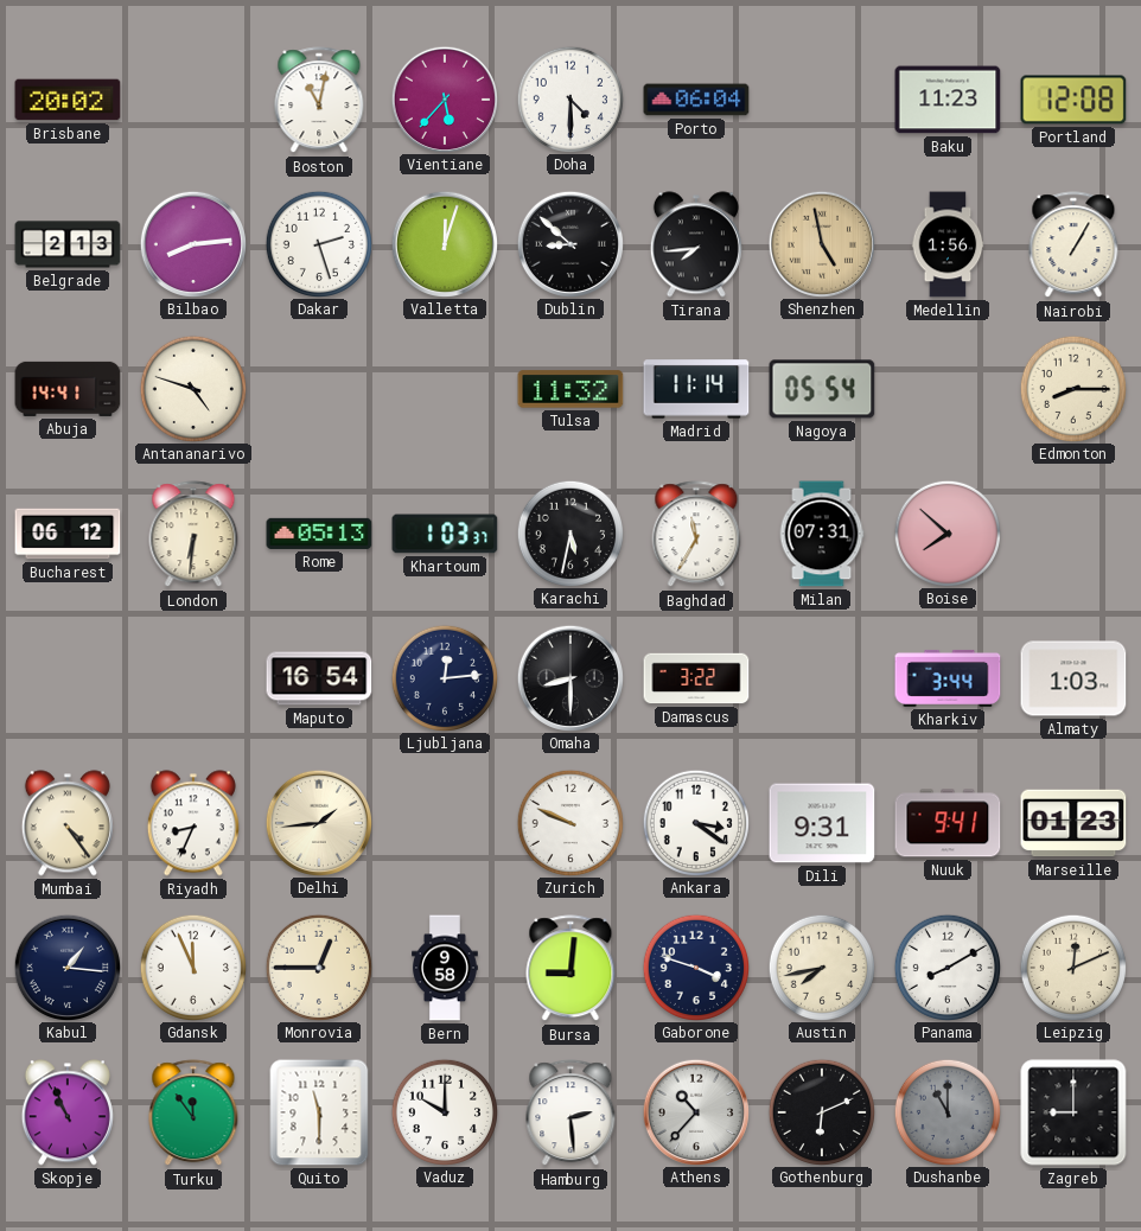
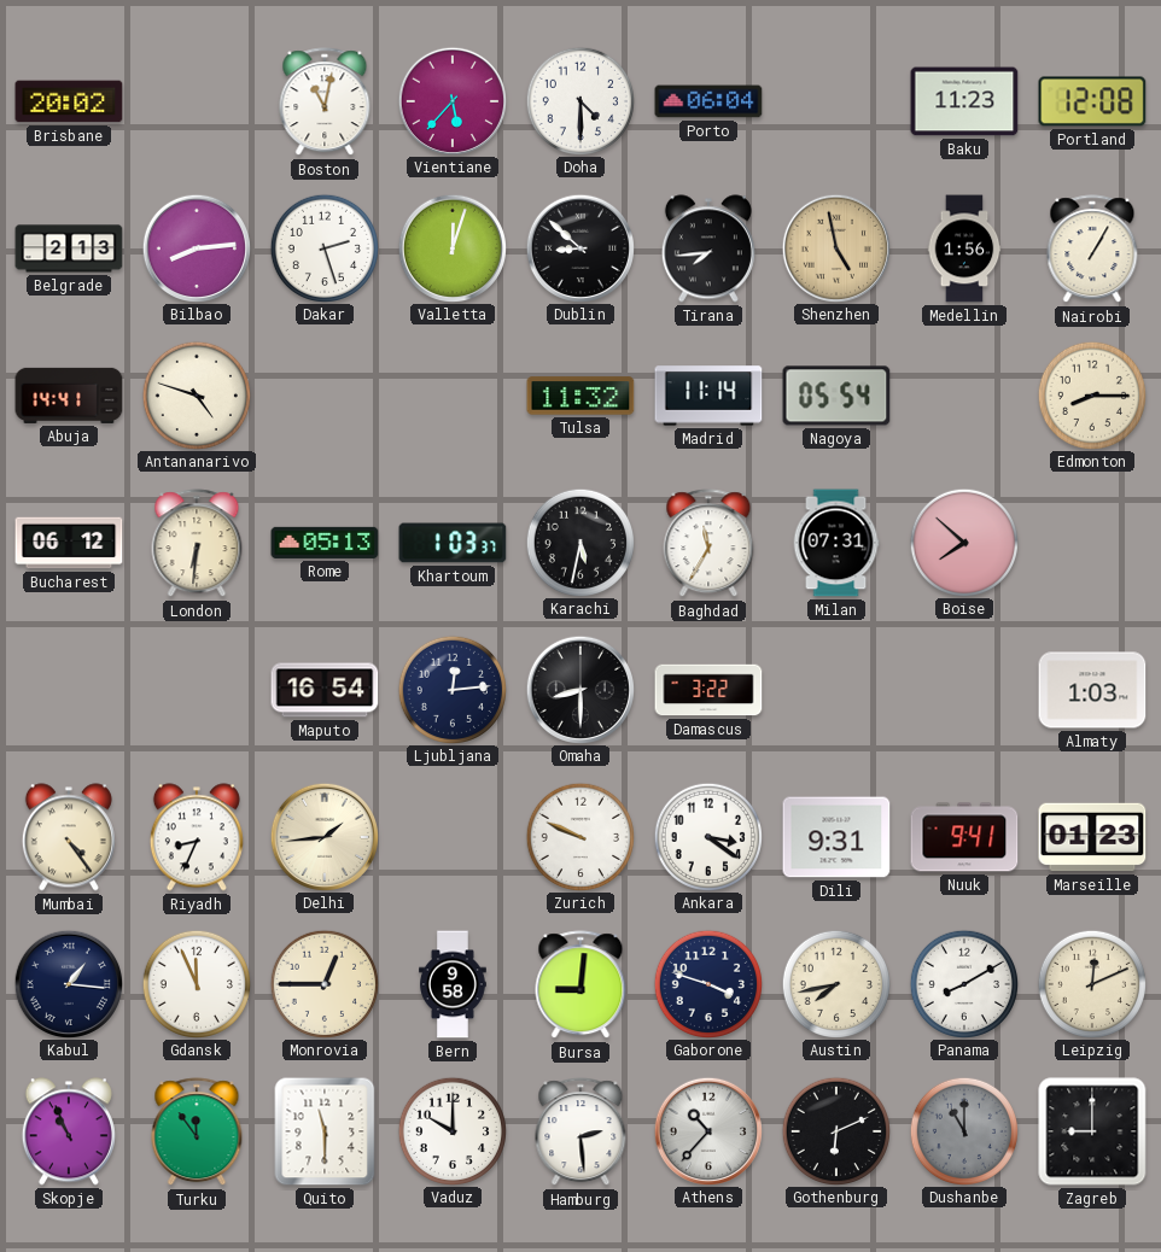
Kharkiv: 3:44 -> none (948, 678)
